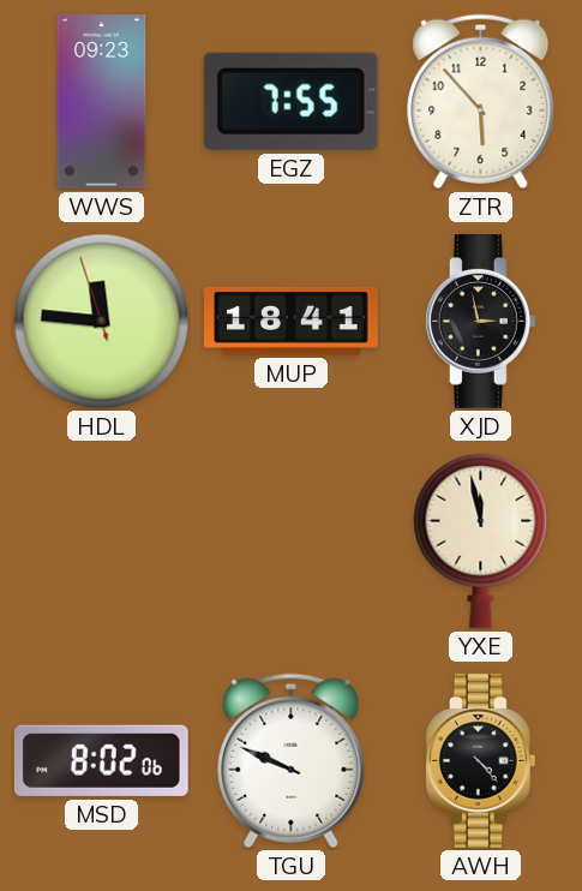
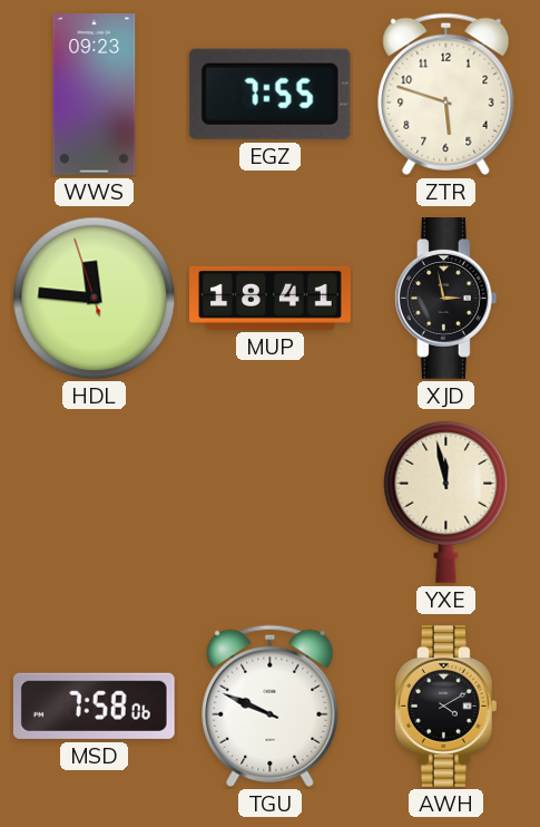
ZTR: 5:53 -> 5:48 (446, 94)
MSD: 8:02 -> 7:58 (94, 706)
AWH: 4:23 -> 4:10 (445, 707)
